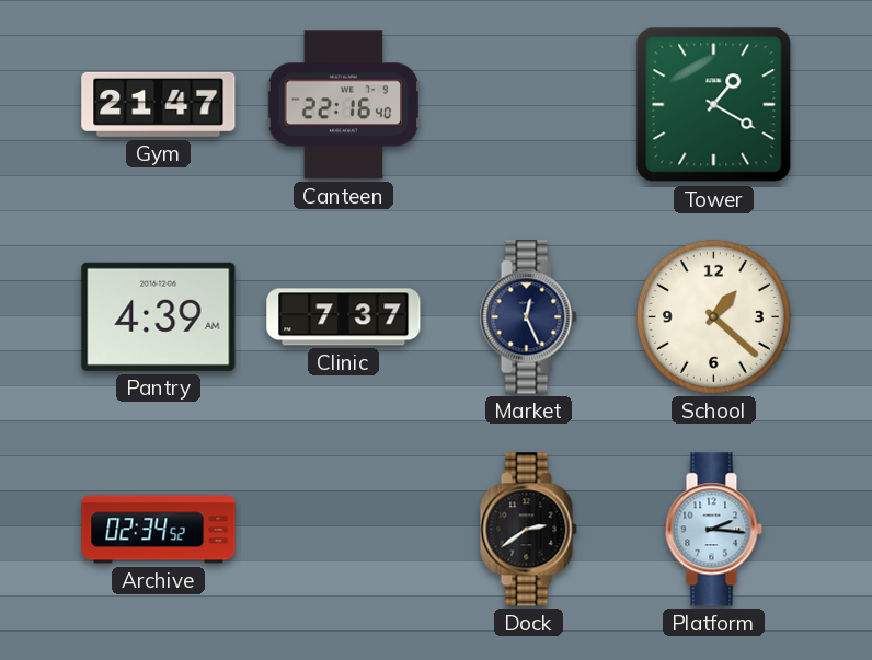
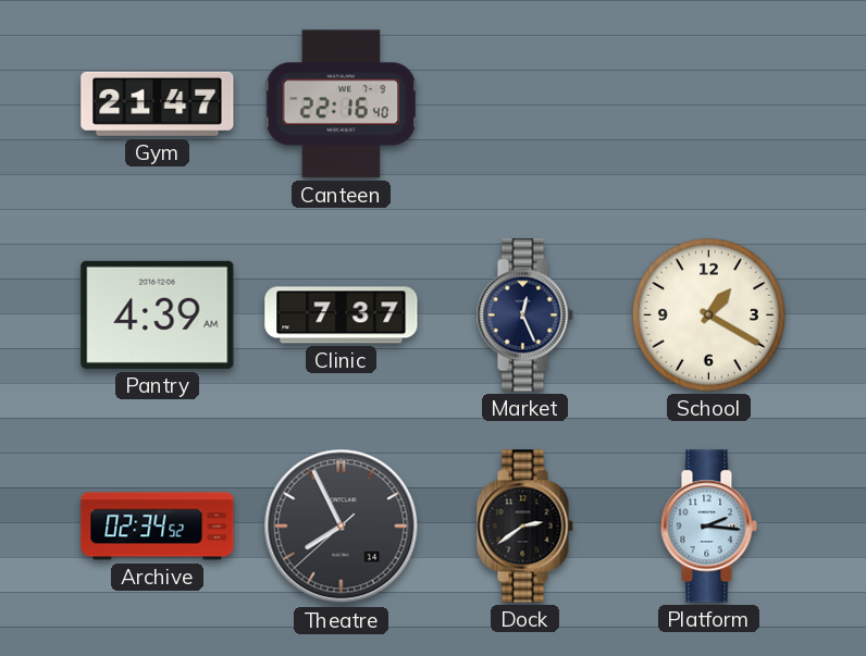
Tower: 1:20 -> none (714, 105)
School: 1:22 -> 1:20 (708, 314)
Theatre: none -> 7:55 (342, 527)
